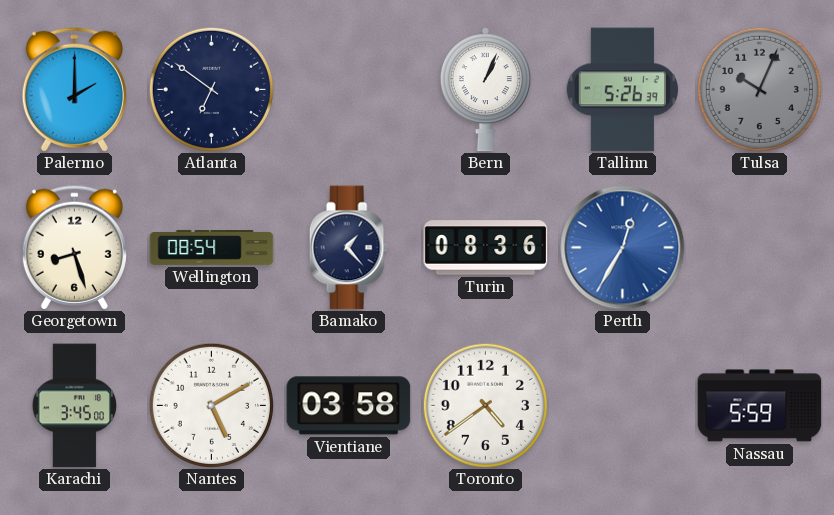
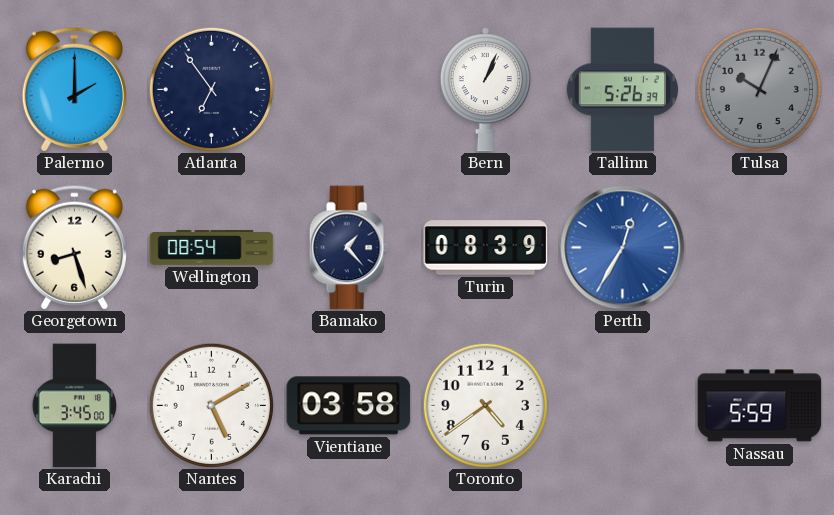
Atlanta: 6:51 -> 6:54 (211, 89)
Turin: 08:36 -> 08:39 (486, 248)
